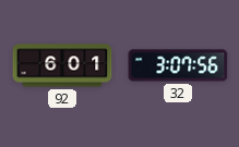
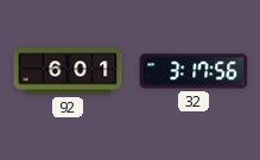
32: 3:07 -> 3:17 (194, 71)
